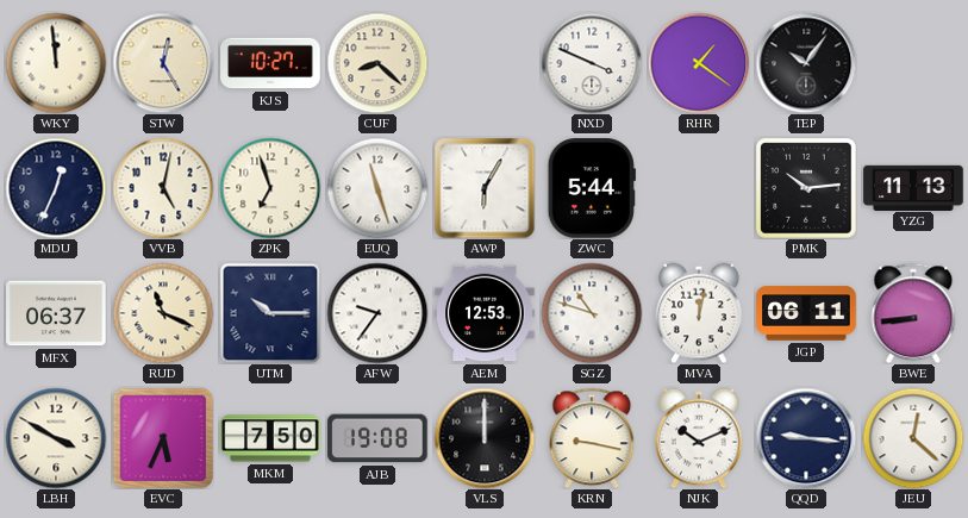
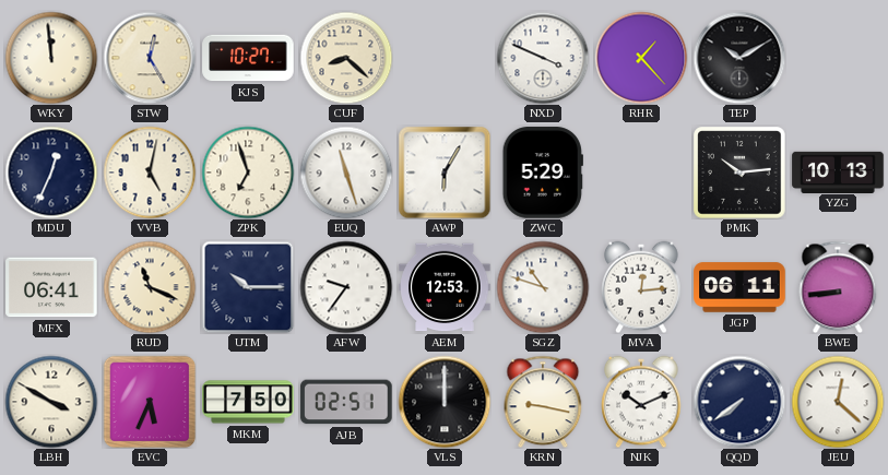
RHR: 1:21 -> 1:23 (641, 58)
TEP: 10:06 -> 10:10 (739, 58)
ZWC: 5:44 -> 5:29 (543, 173)
YZG: 11:13 -> 10:13 (838, 171)
MFX: 06:37 -> 06:41 (51, 287)
MVA: 12:02 -> 12:14 (641, 287)
AJB: 19:08 -> 02:51 (346, 402)
QQD: 9:16 -> 7:39 (739, 402)
